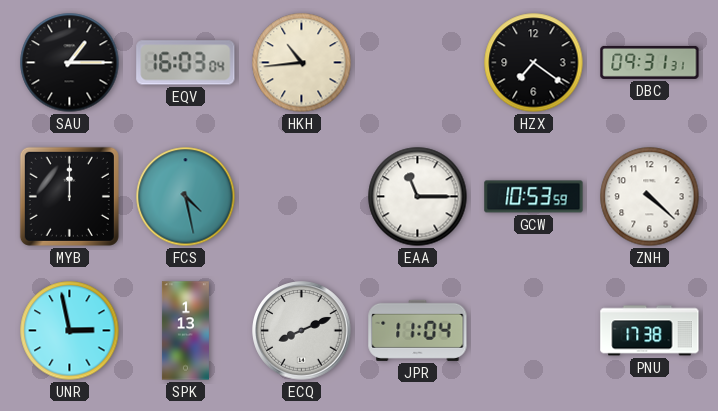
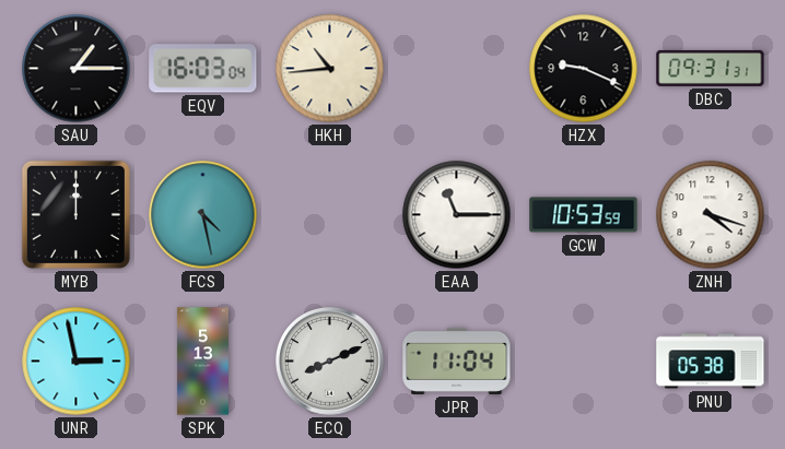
HZX: 7:21 -> 9:19 (584, 69)
ZNH: 4:22 -> 4:18 (711, 215)
SPK: 1:13 -> 5:13 (202, 362)
PNU: 17:38 -> 05:38 (711, 362)
